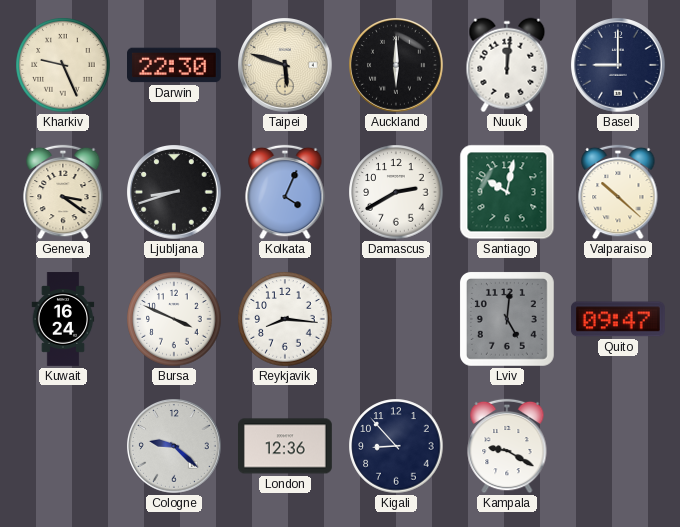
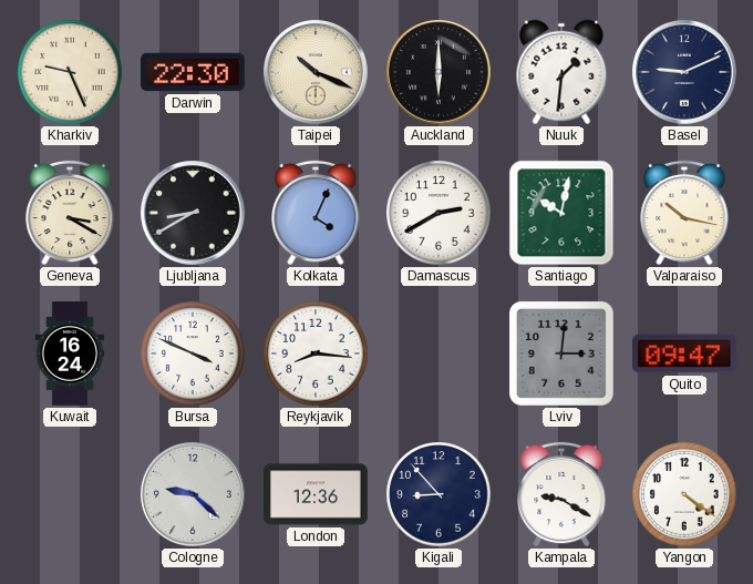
Taipei: 5:48 -> 10:19 (317, 73)
Nuuk: 12:01 -> 1:31 (561, 72)
Basel: 9:00 -> 9:11 (685, 73)
Geneva: 3:21 -> 3:20 (70, 213)
Ljubljana: 8:42 -> 8:40 (194, 214)
Valparaiso: 10:22 -> 10:17 (684, 213)
Lviv: 5:01 -> 3:01 (561, 354)
Yangon: none -> 4:21 (684, 494)
